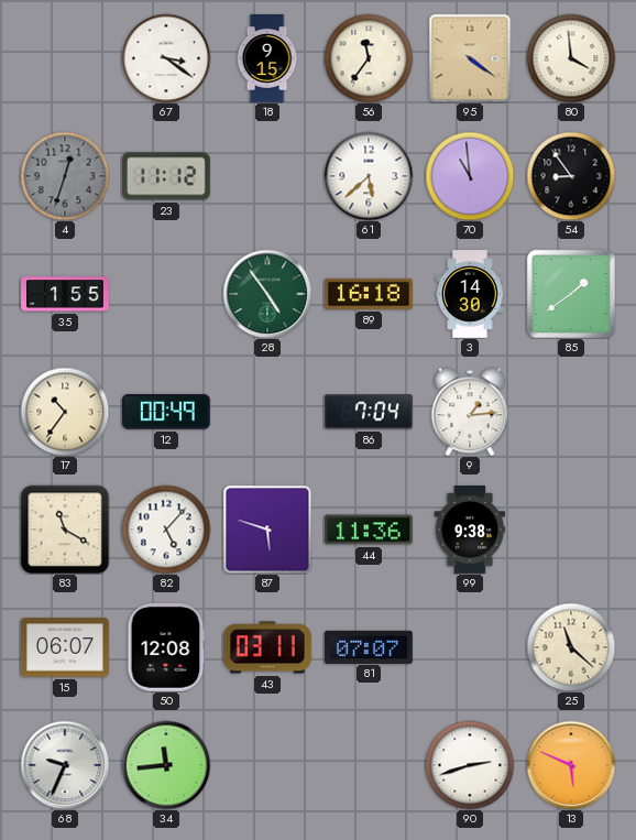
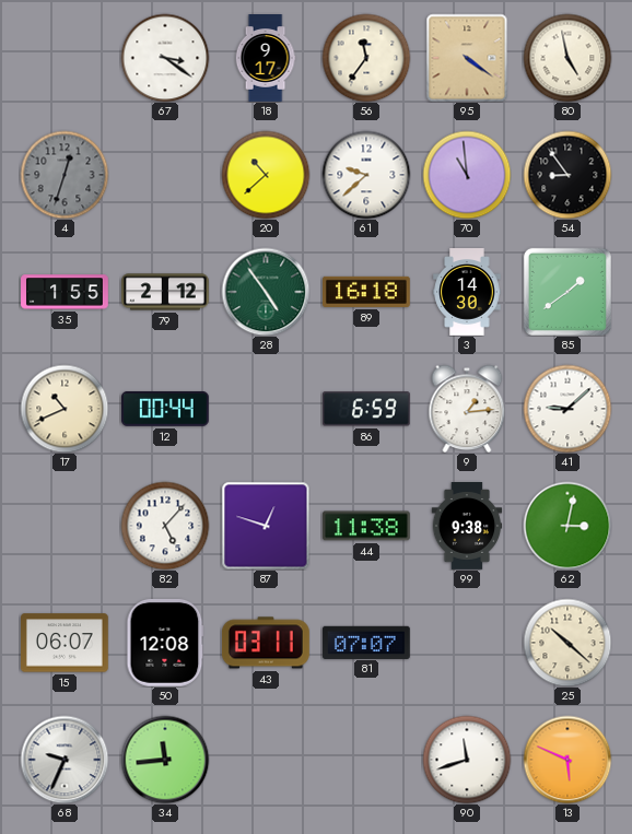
18: 9:15 -> 9:17 (266, 59)
80: 3:59 -> 4:58 (567, 58)
23: 11:12 -> none (166, 176)
20: none -> 10:38 (266, 175)
61: 5:38 -> 9:38 (366, 175)
79: none -> 2:12 (166, 292)
17: 10:36 -> 10:41 (65, 409)
12: 00:49 -> 00:44 (165, 409)
86: 7:04 -> 6:59 (366, 409)
41: none -> 9:08 (567, 409)
83: 11:20 -> none (65, 530)
87: 5:48 -> 12:48 (266, 526)
44: 11:36 -> 11:38 (366, 526)
62: none -> 3:02 (567, 526)
25: 11:22 -> 10:22 (567, 643)
90: 2:42 -> 11:42 (467, 760)
